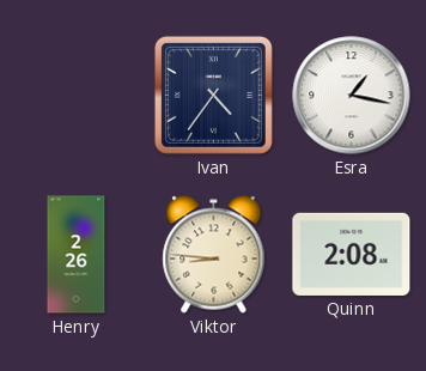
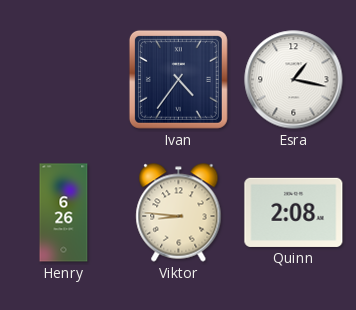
Henry: 2:26 -> 6:26 (64, 213)
